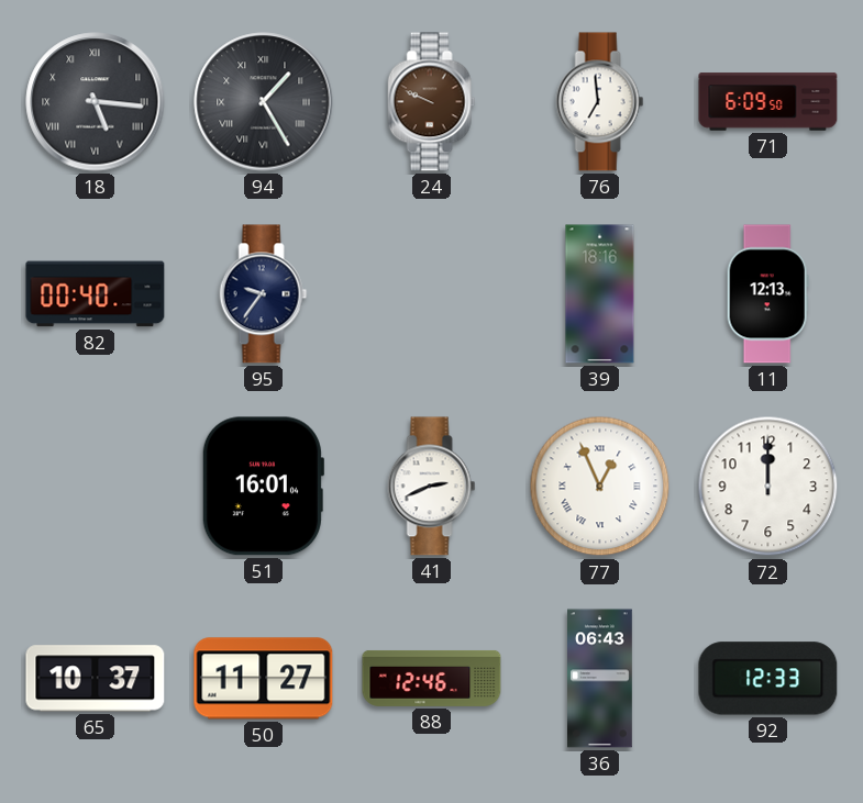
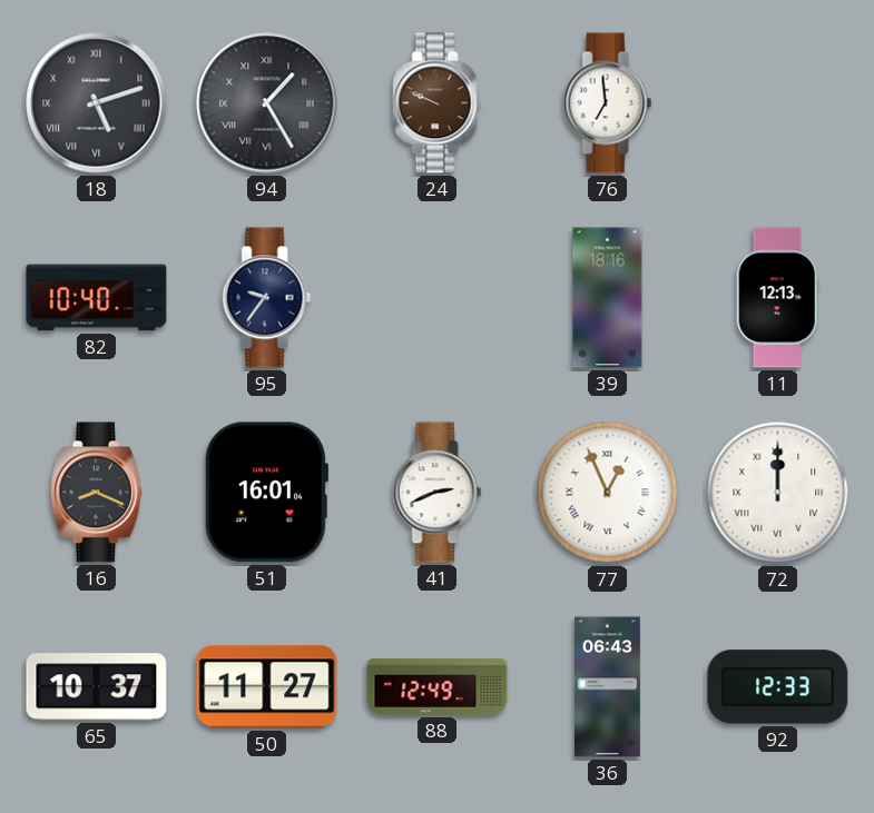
18: 5:16 -> 5:12 (97, 103)
71: 6:09 -> none (768, 102)
82: 00:40 -> 10:40 (97, 298)
16: none -> 8:19 (96, 493)
72 numerals: Arabic -> Roman (778, 493)
88: 12:46 -> 12:49 (438, 686)
